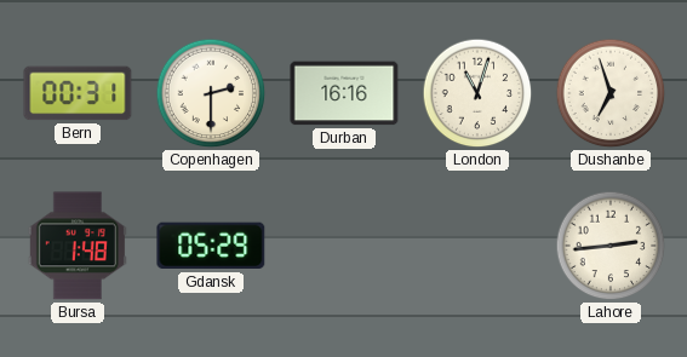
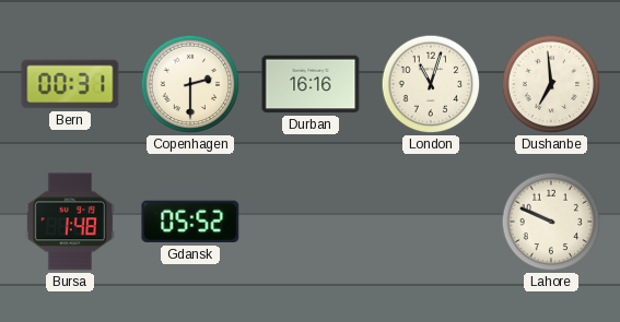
Dushanbe: 6:57 -> 6:59 (551, 84)
Gdansk: 05:29 -> 05:52 (190, 222)
Lahore: 2:44 -> 9:49 (551, 222)
